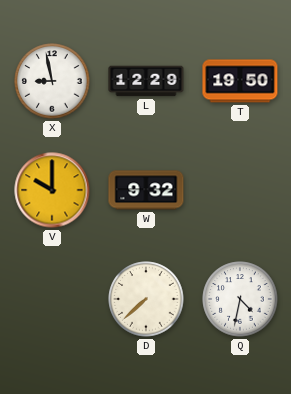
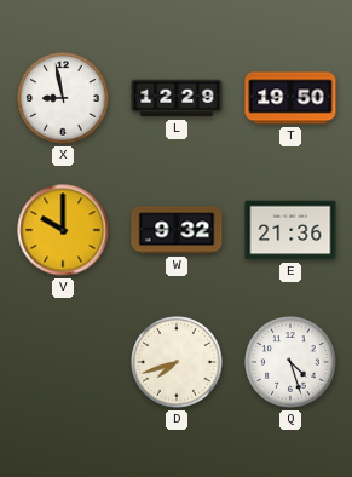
E: none -> 21:36 (290, 230)
D: 7:38 -> 7:42 (177, 362)
Q: 4:32 -> 4:27 (290, 362)
